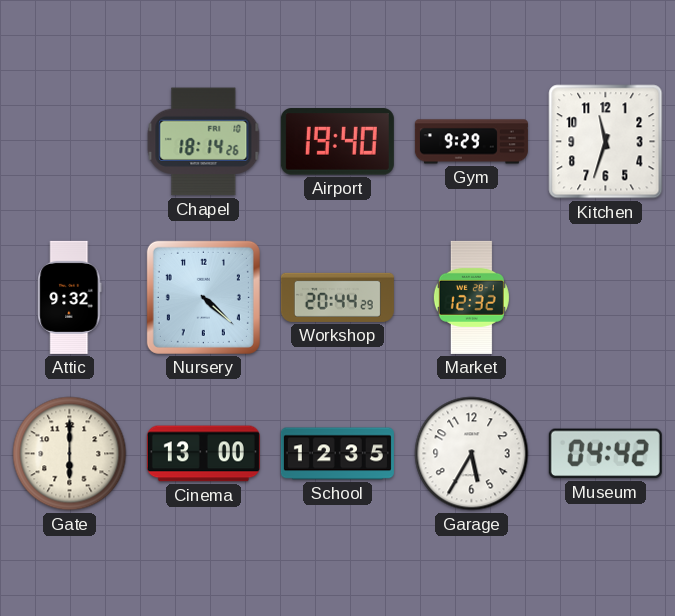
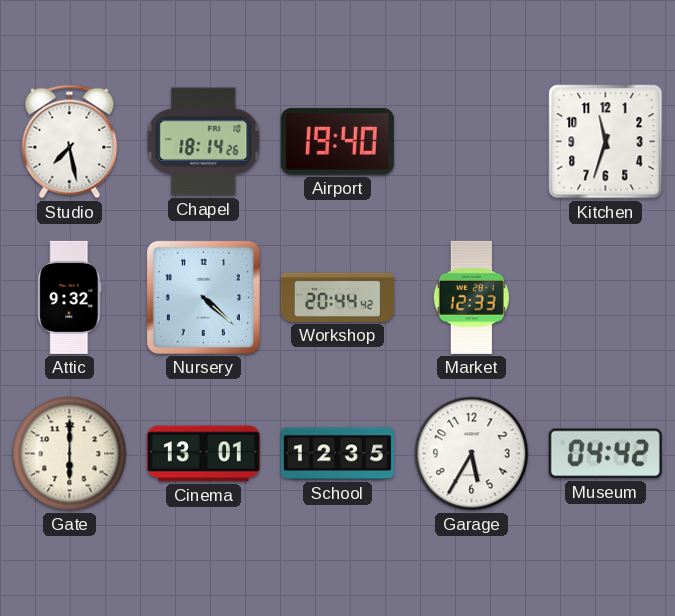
Studio: none -> 7:28 (70, 142)
Gym: 9:29 -> none (471, 142)
Workshop: 20:44:29 -> 20:44:42 (337, 297)
Market: 12:32 -> 12:33 (471, 297)
Cinema: 13:00 -> 13:01 (203, 454)
